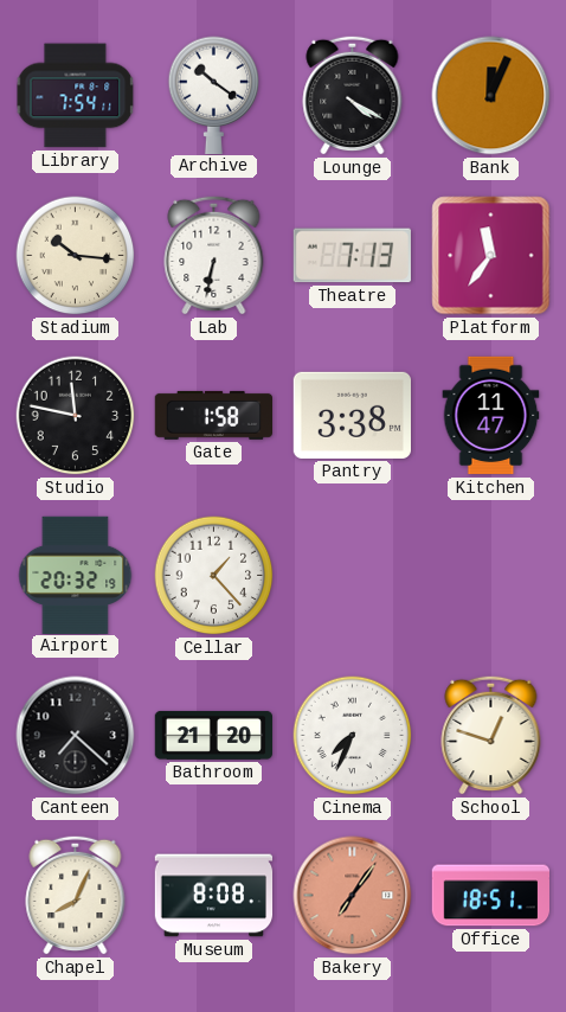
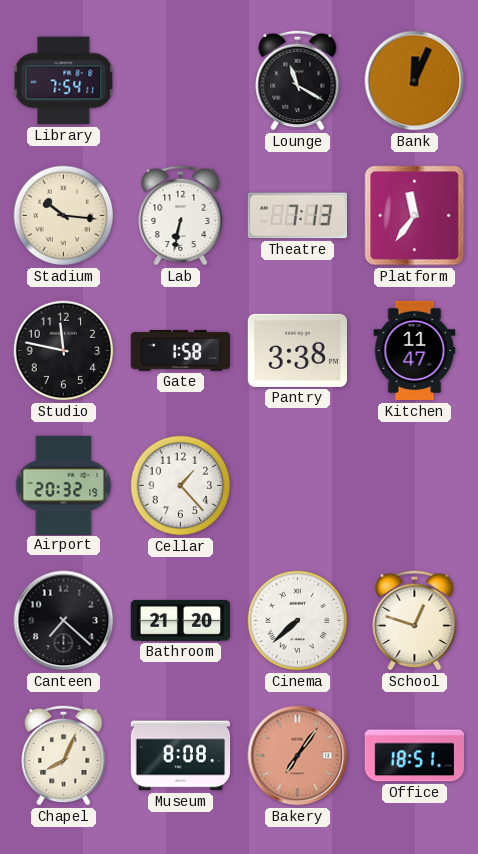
Archive: 10:21 -> none (214, 95)
Lounge: 4:20 -> 11:20 (298, 80)
Cinema: 7:34 -> 7:38 (298, 621)
